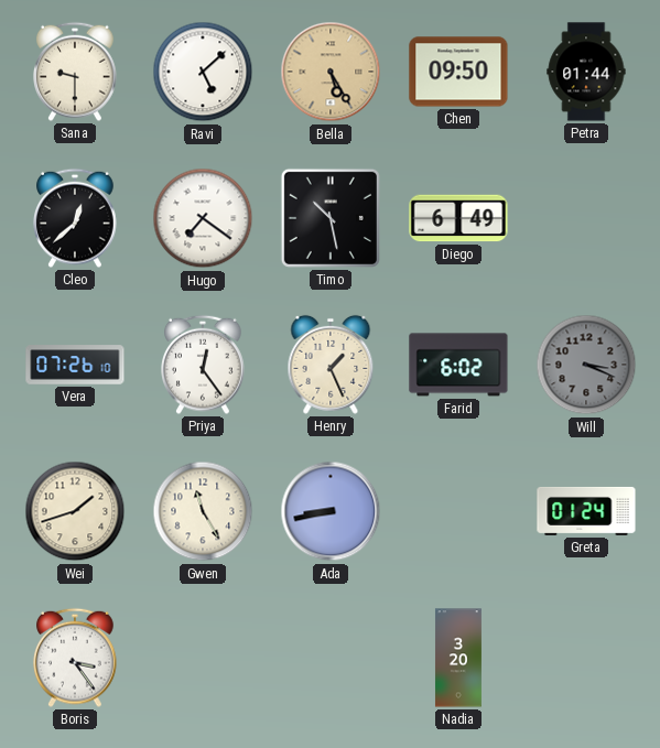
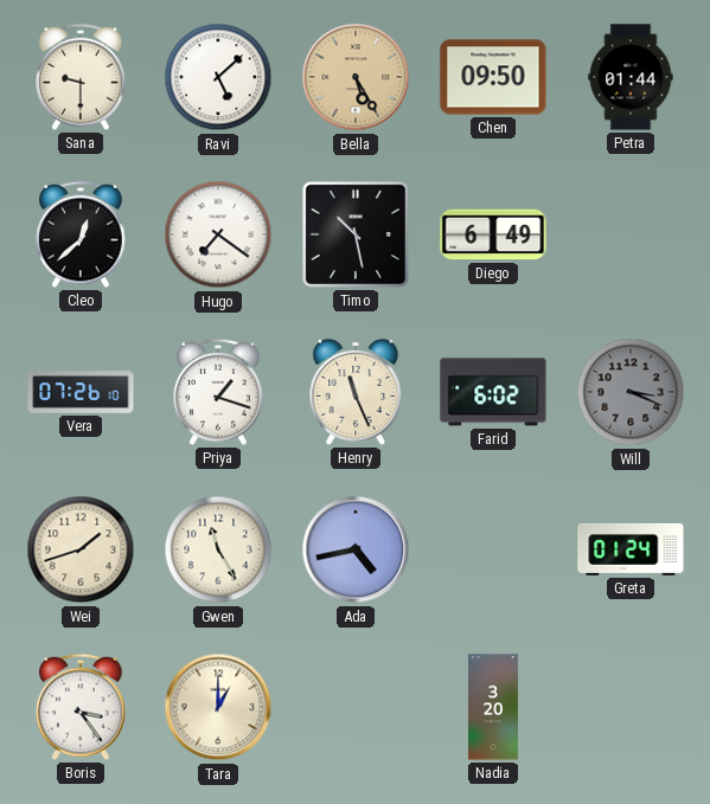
Priya: 12:24 -> 1:18 (219, 392)
Henry: 1:26 -> 11:26 (356, 392)
Ada: 8:43 -> 4:43 (356, 549)
Tara: none -> 1:00 (218, 707)
